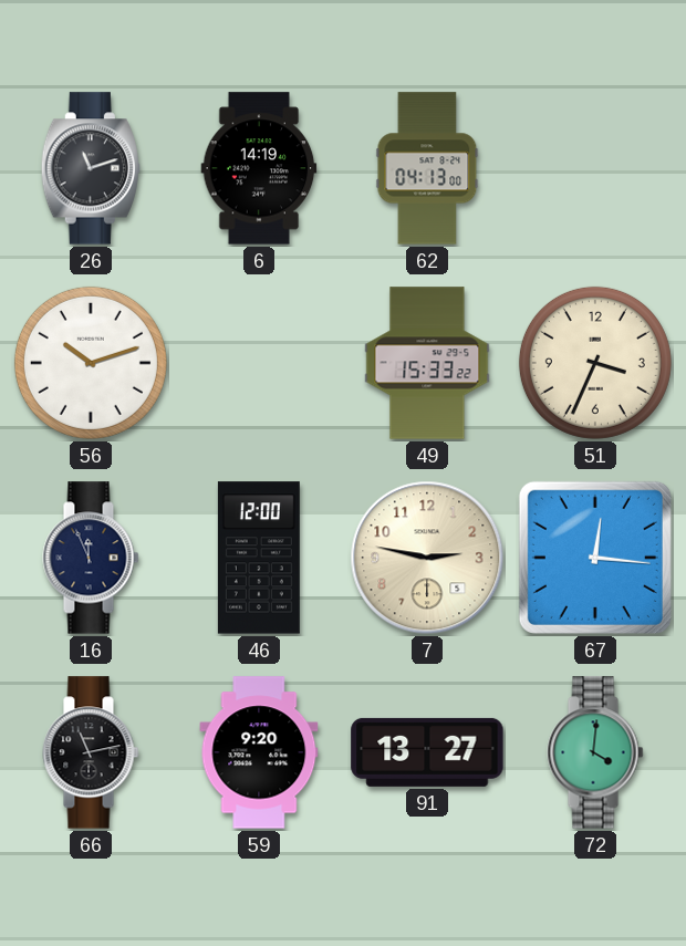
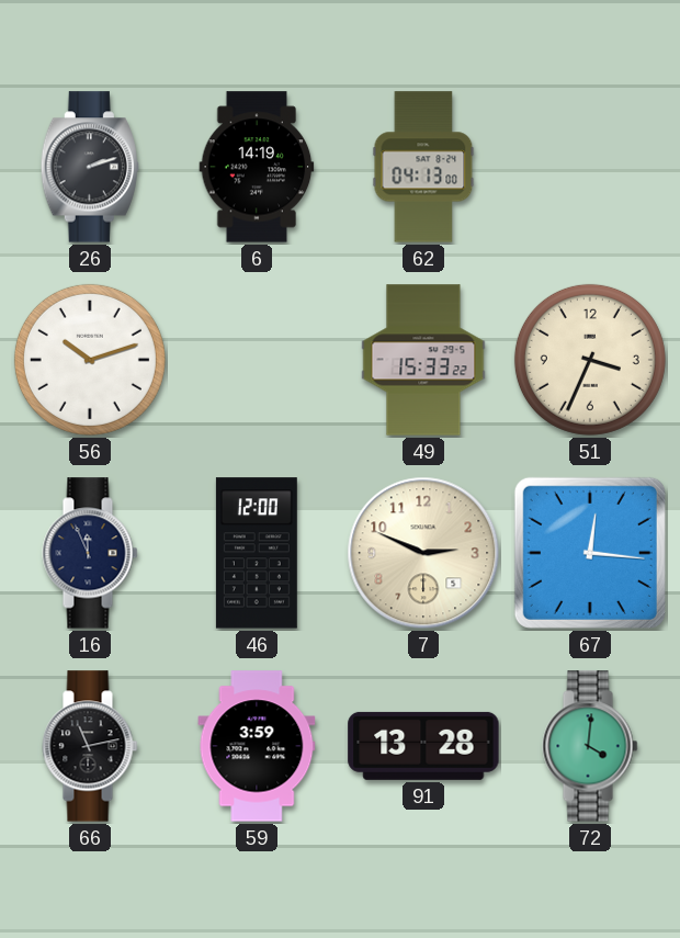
26: 11:12 -> 2:12 (90, 167)
7: 2:47 -> 2:49 (423, 553)
59: 9:20 -> 3:59 (257, 746)
91: 13:27 -> 13:28 (423, 746)
